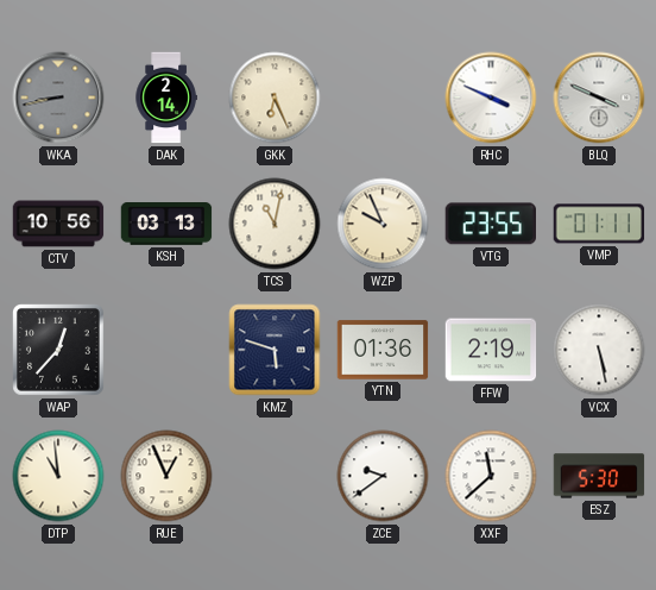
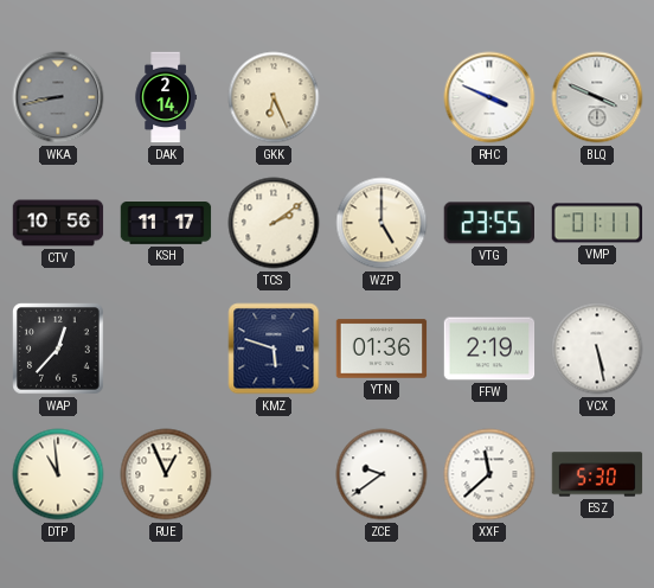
KSH: 03:13 -> 11:17 (166, 224)
TCS: 11:02 -> 2:09 (274, 223)
WZP: 9:56 -> 5:00 (381, 223)
